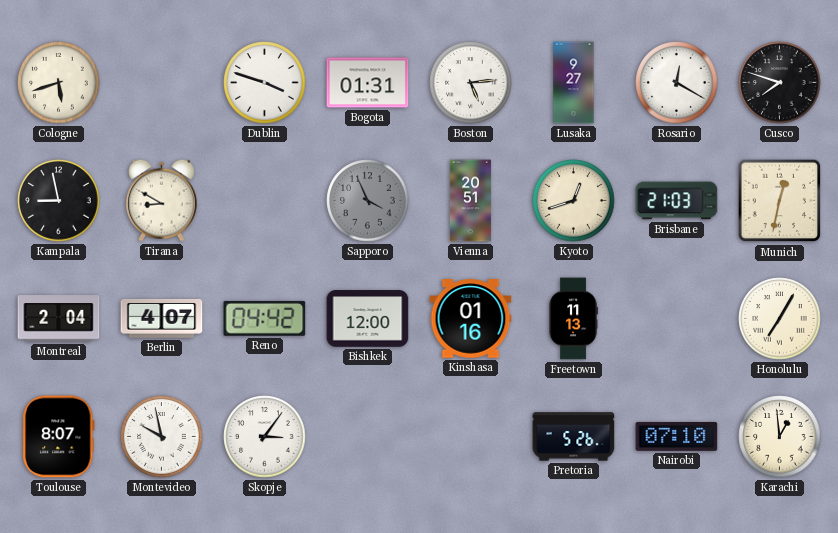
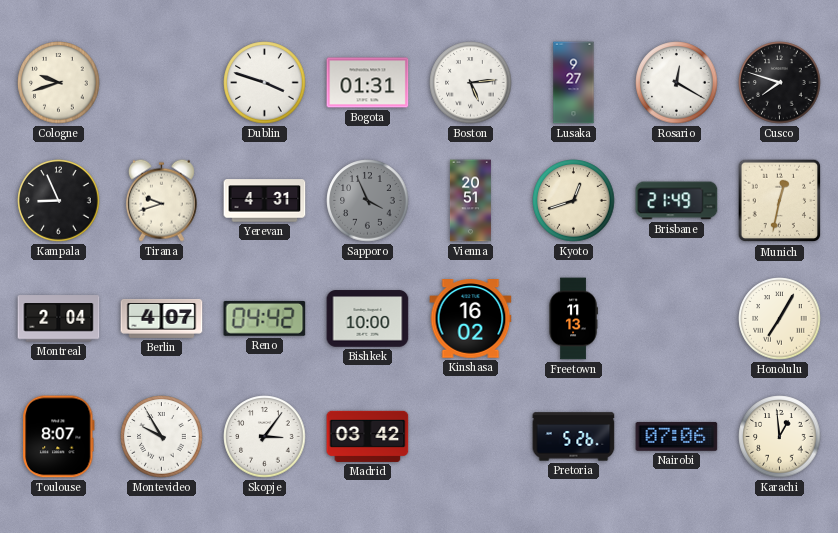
Cologne: 5:42 -> 9:42 (59, 83)
Kampala: 8:58 -> 8:56 (59, 201)
Tirana: 8:50 -> 9:42 (161, 200)
Yerevan: none -> 4:31 (265, 201)
Brisbane: 21:03 -> 21:49 (677, 201)
Bishkek: 12:00 -> 10:00 (368, 319)
Kinshasa: 01:16 -> 16:02 (471, 319)
Montevideo: 9:58 -> 9:55 (162, 437)
Madrid: none -> 03:42 (368, 436)
Nairobi: 07:10 -> 07:06 (677, 437)
